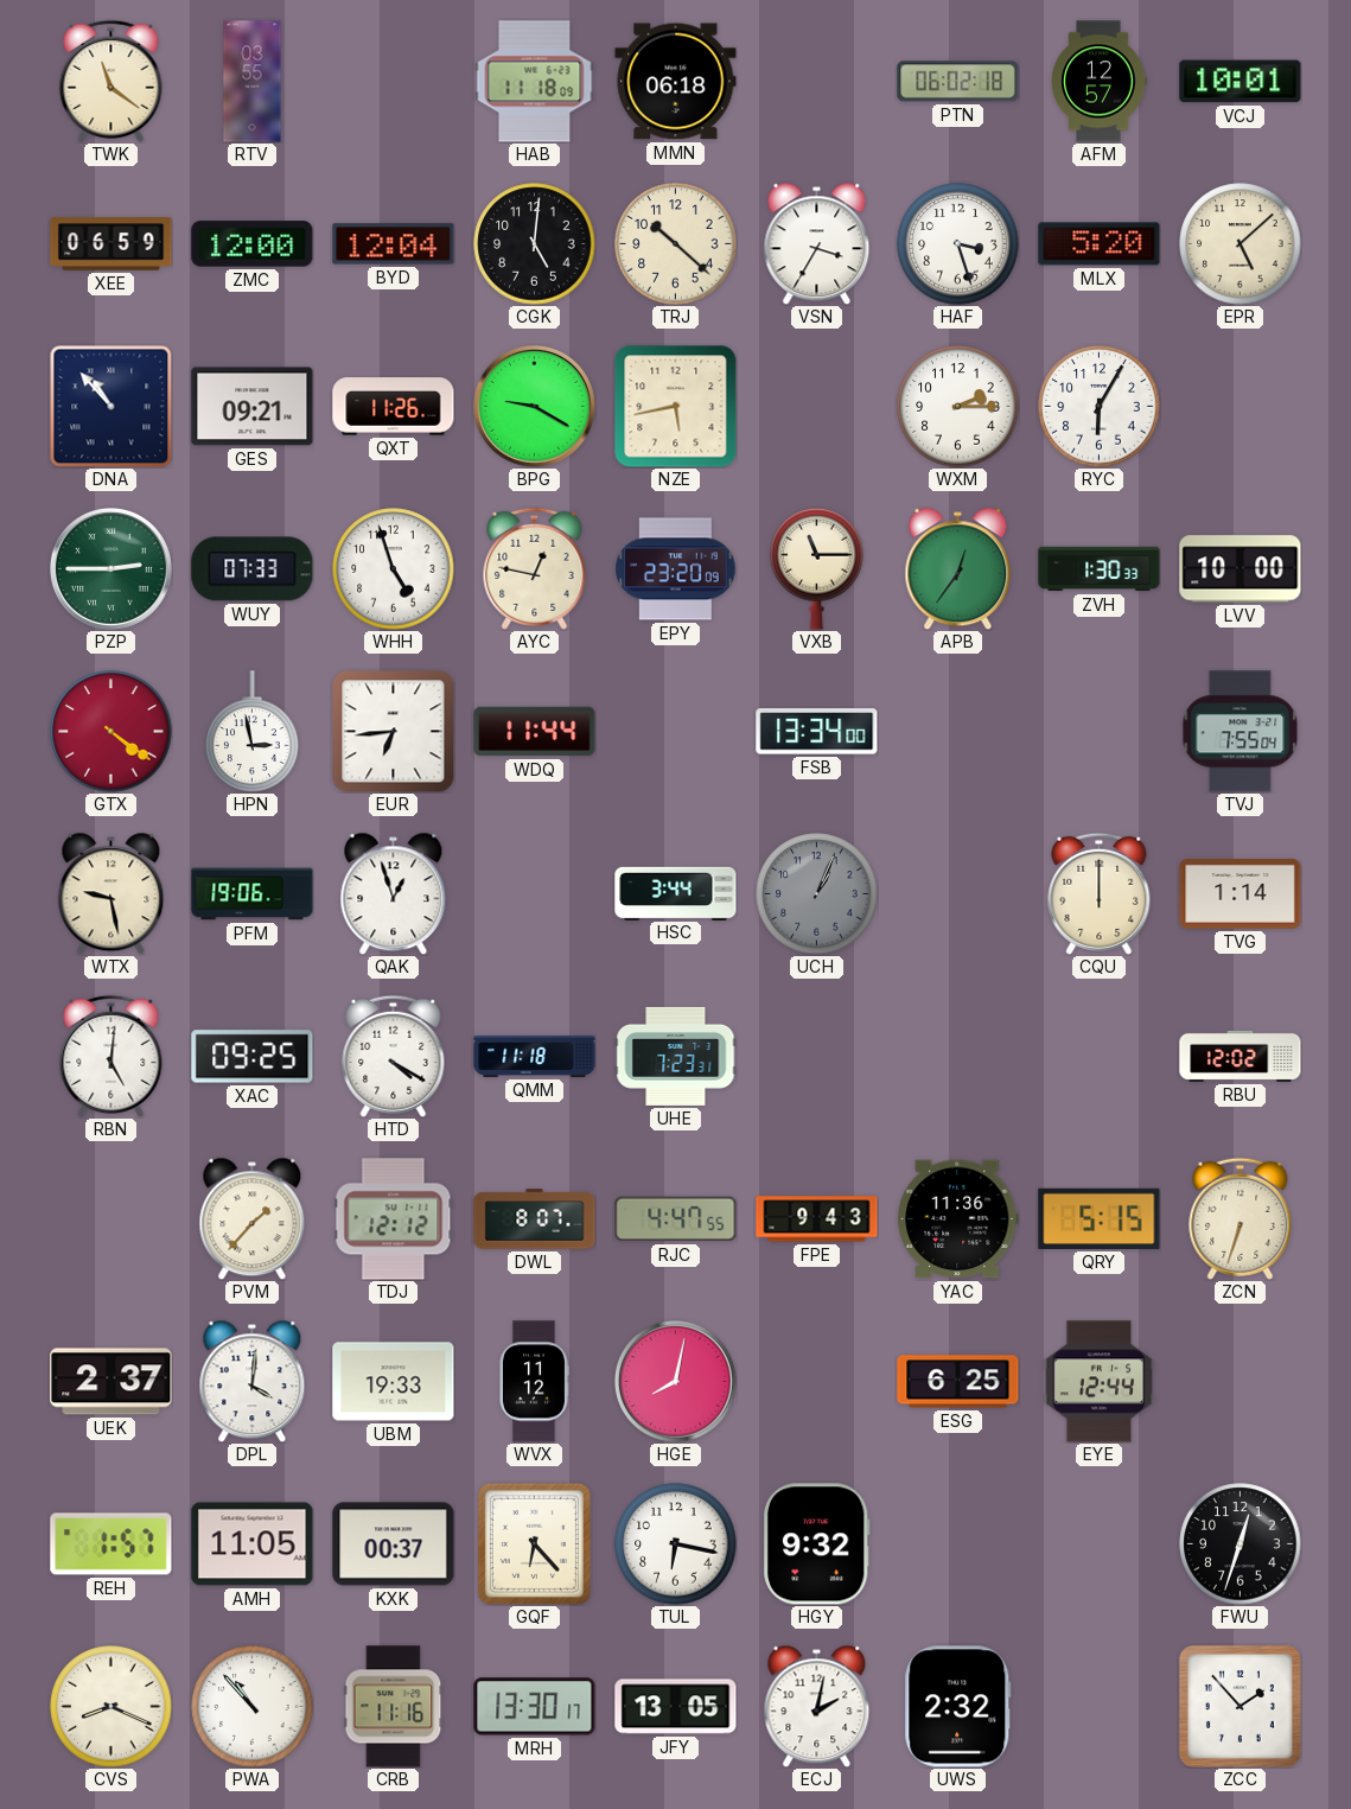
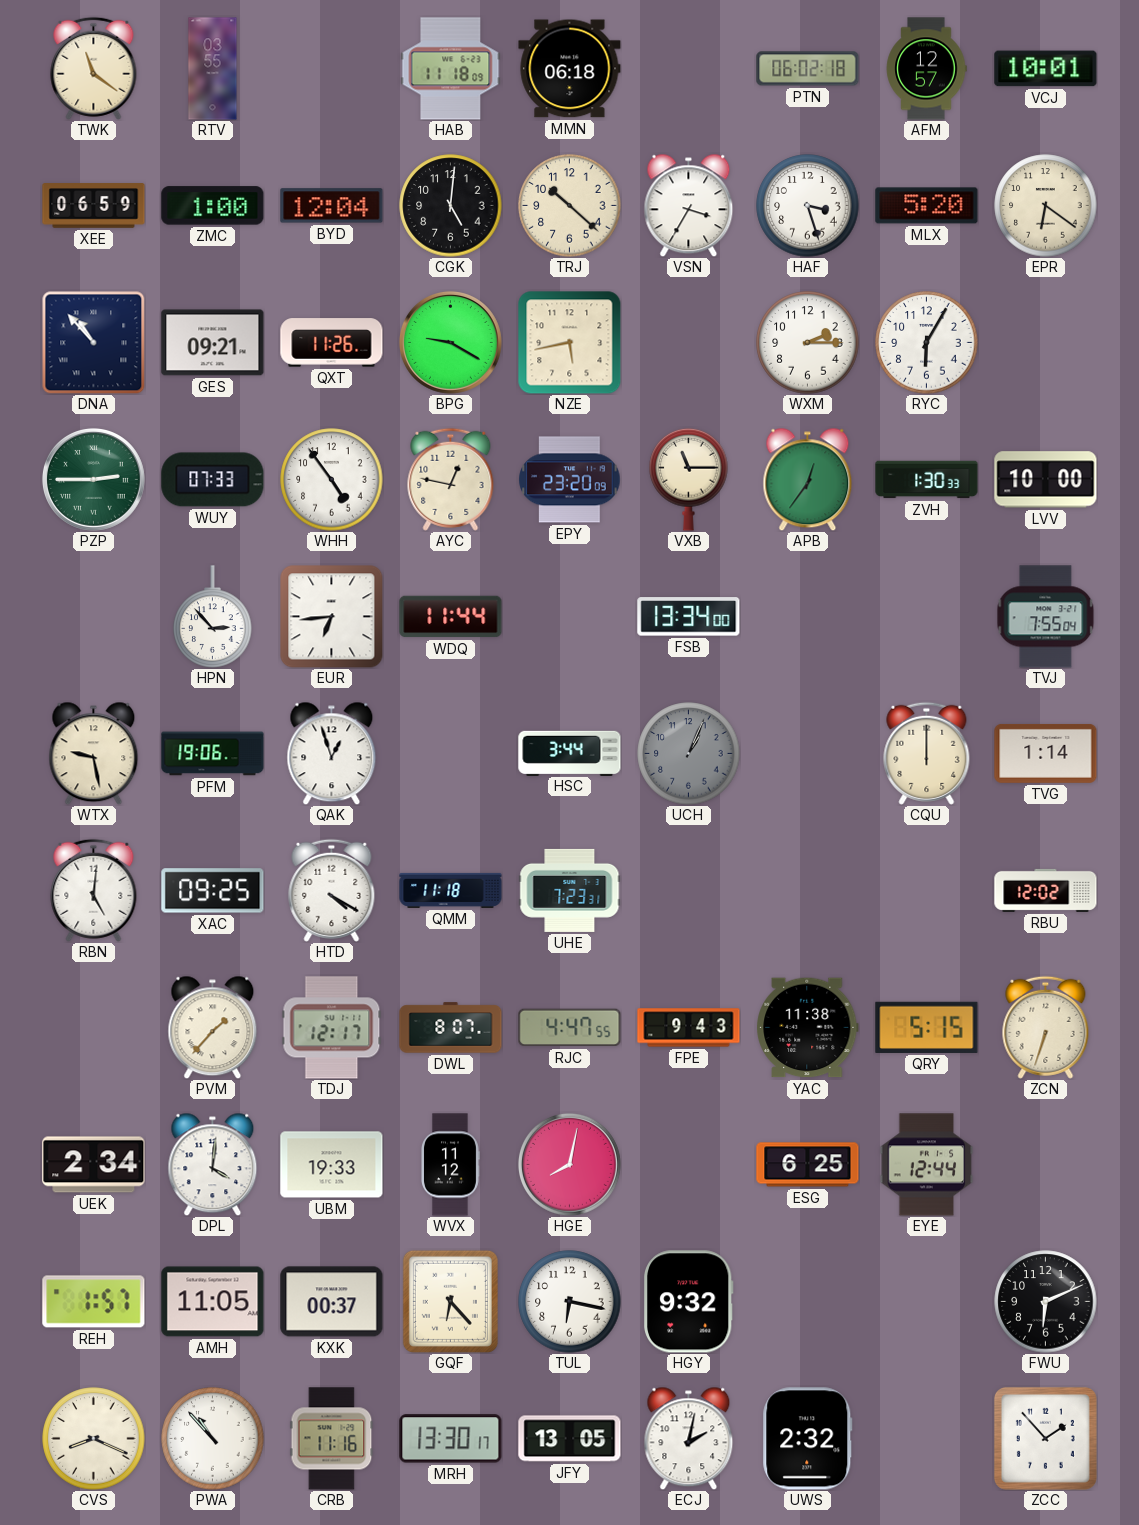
ZMC: 12:00 -> 1:00 (213, 206)
EPR: 5:08 -> 6:21 (1046, 206)
WHH: 4:57 -> 4:54 (332, 480)
GTX: 4:21 -> none (111, 732)
HPN: 2:58 -> 2:53 (213, 617)
TDJ: 12:12 -> 12:17 (332, 1028)
YAC: 11:36 -> 11:38 (808, 1028)
UEK: 2:37 -> 2:34 (94, 1165)
FWU: 12:33 -> 6:11 (1046, 1302)
